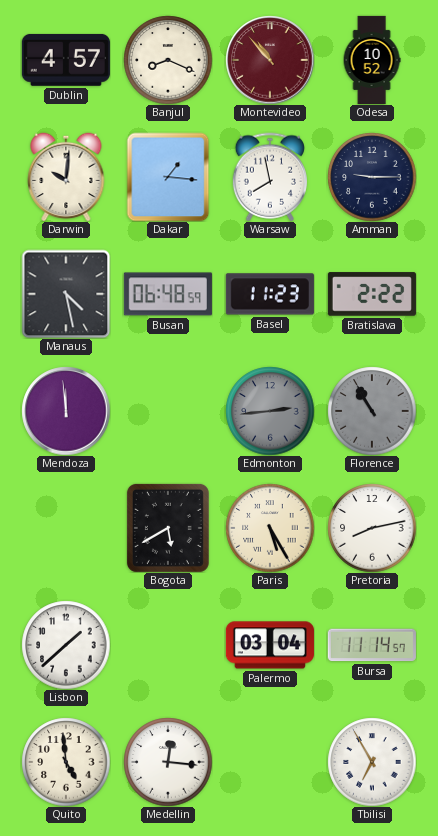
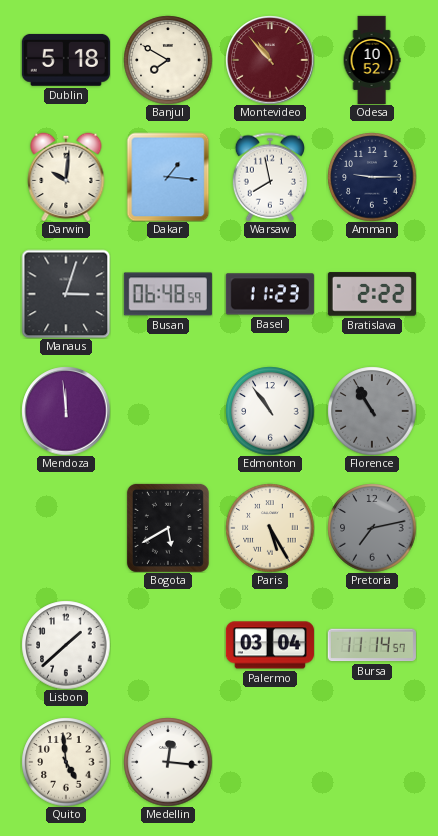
Dublin: 4:57 -> 5:18 (66, 60)
Banjul: 8:19 -> 7:50 (168, 60)
Manaus: 4:28 -> 3:03 (66, 294)
Edmonton: 2:44 -> 10:54 (270, 411)
Edmonton dial: grey -> white (270, 411)
Pretoria: 8:13 -> 7:13 (372, 528)
Pretoria dial: white -> grey (372, 528)
Tbilisi: 6:55 -> none (372, 762)
